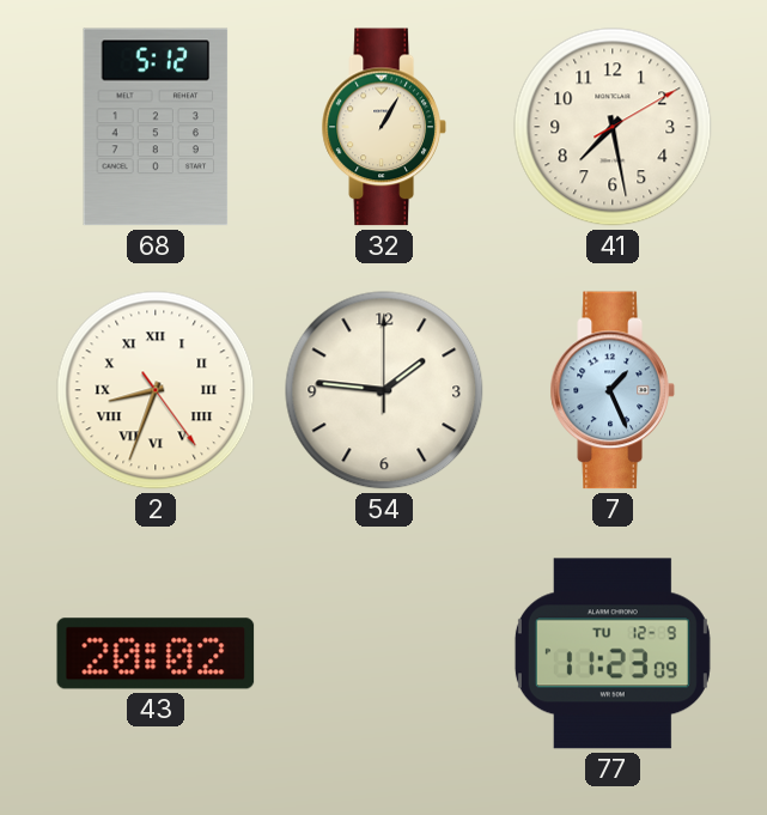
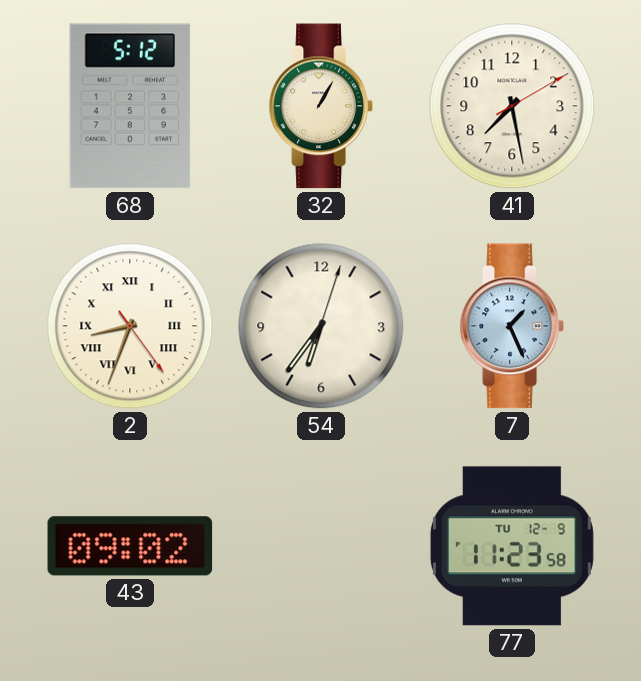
54: 1:46 -> 6:36 (321, 326)
43: 20:02 -> 09:02 (130, 546)
77: 11:23:09 -> 11:23:58 (512, 546)
